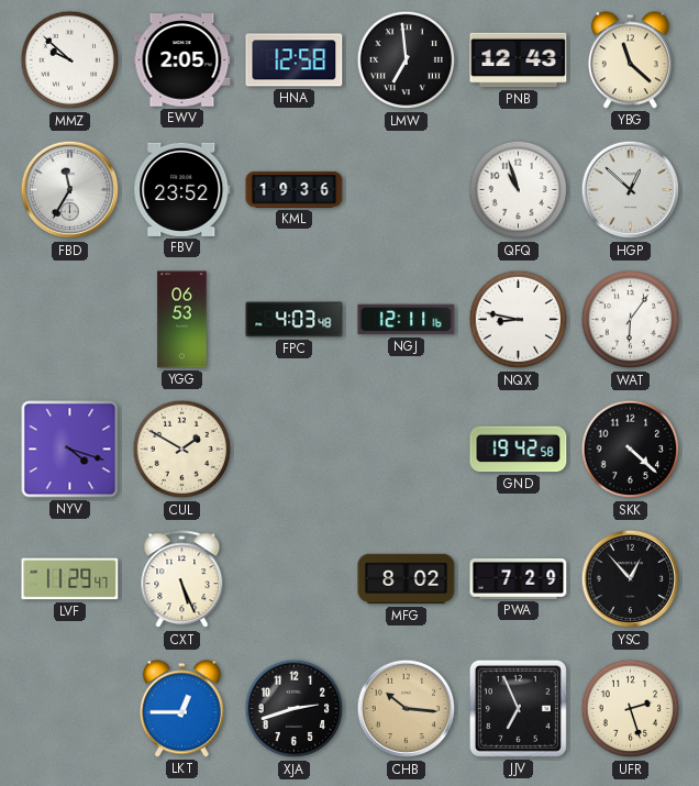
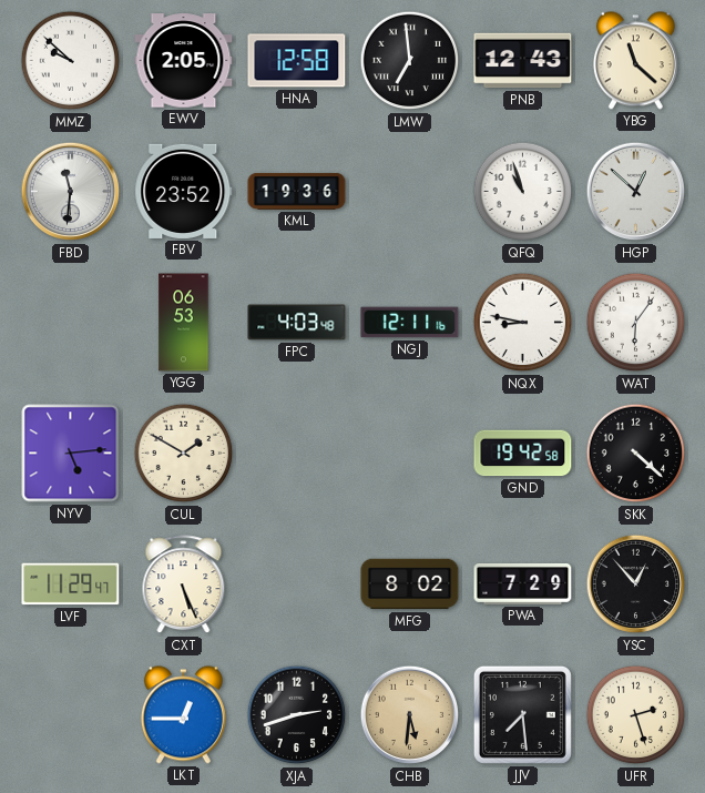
FBD: 11:35 -> 11:31 (71, 192)
NYV: 4:18 -> 5:14 (71, 454)
CHB: 10:16 -> 5:31 (410, 715)
JJV: 6:56 -> 7:29 (522, 714)
